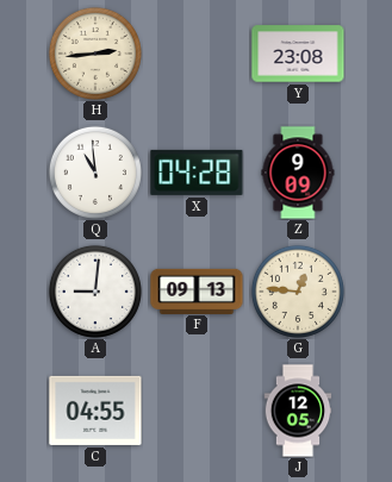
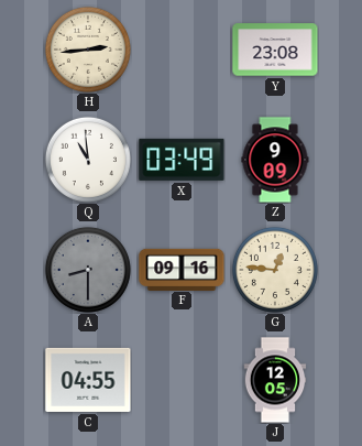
X: 04:28 -> 03:49 (182, 160)
A: 9:01 -> 8:30 (88, 270)
A dial: white -> grey (88, 270)
F: 09:13 -> 09:16 (182, 269)
